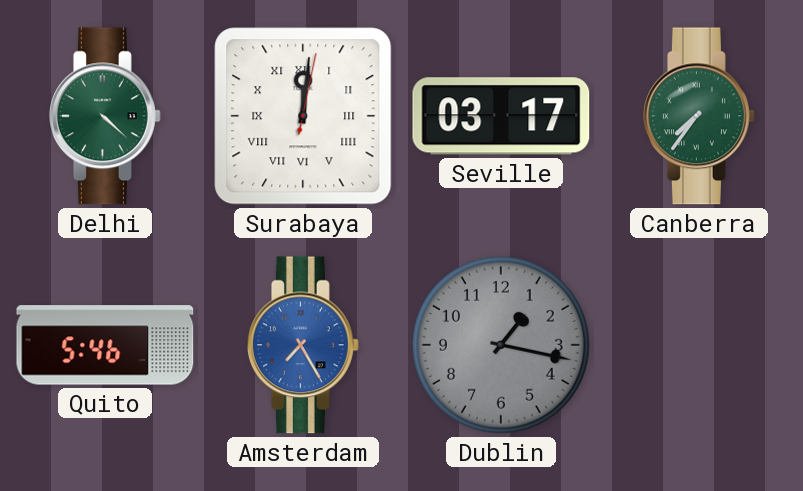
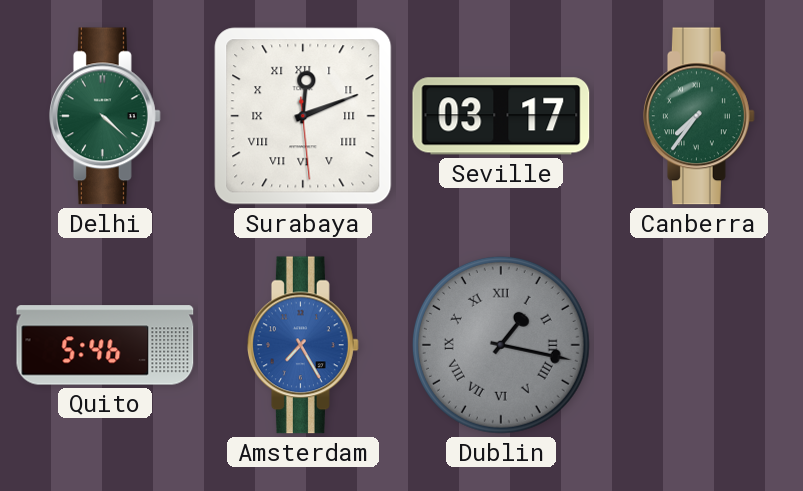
Surabaya: 12:01 -> 12:11 (303, 116)
Dublin numerals: Arabic -> Roman (501, 345)
